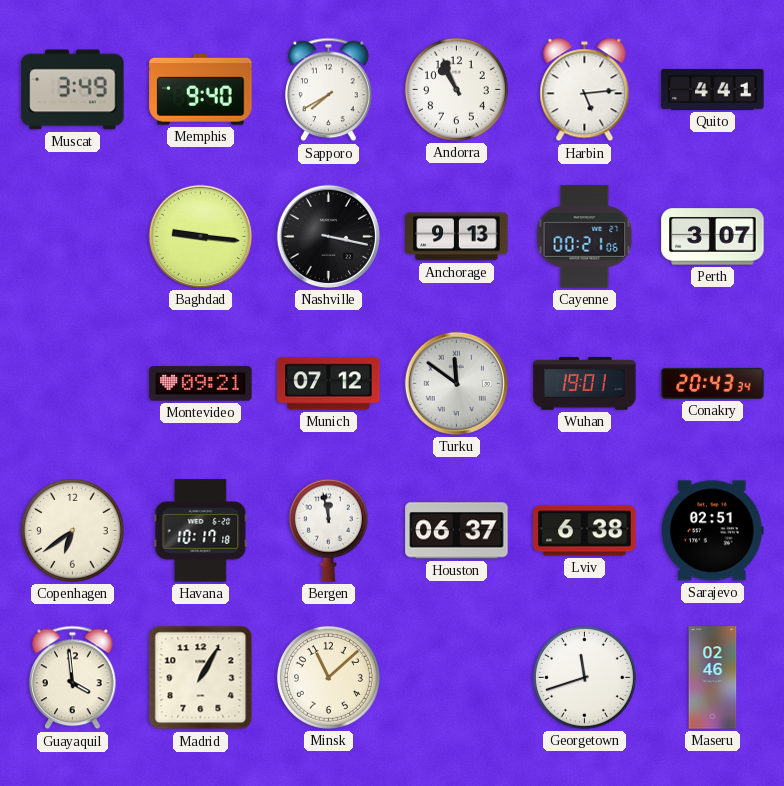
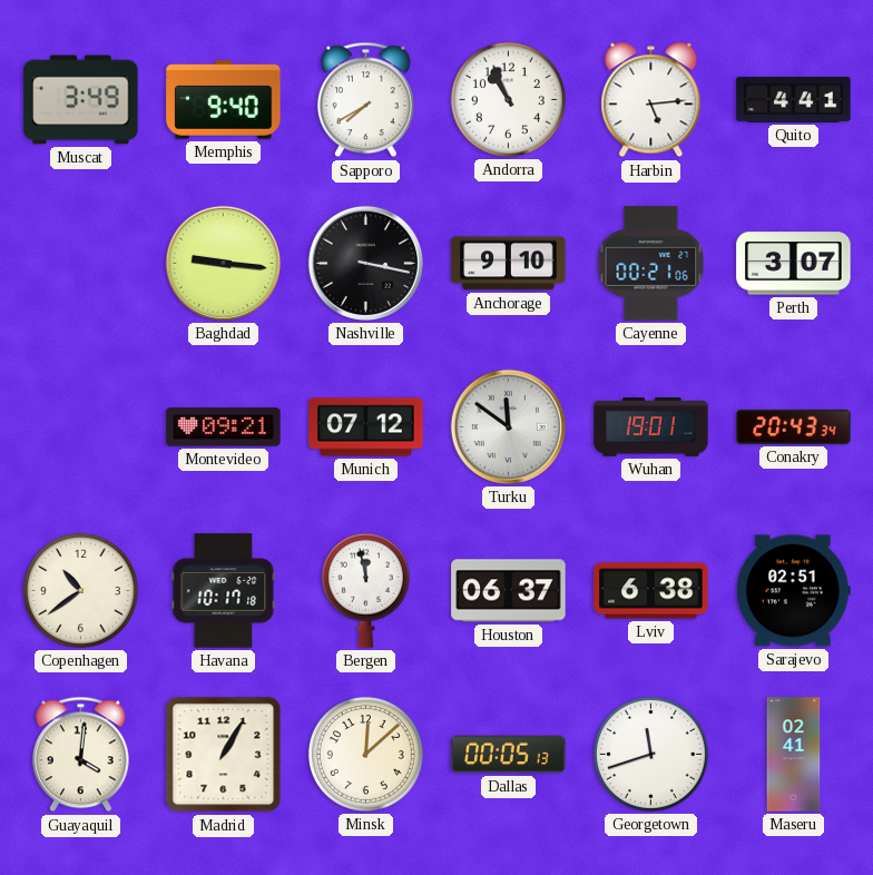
Anchorage: 9:13 -> 9:10 (509, 264)
Copenhagen: 6:39 -> 10:39 (80, 590)
Guayaquil: 3:59 -> 4:01 (81, 755)
Minsk: 11:08 -> 12:08 (365, 754)
Dallas: none -> 00:05 (509, 755)
Maseru: 02:46 -> 02:41 (794, 755)
